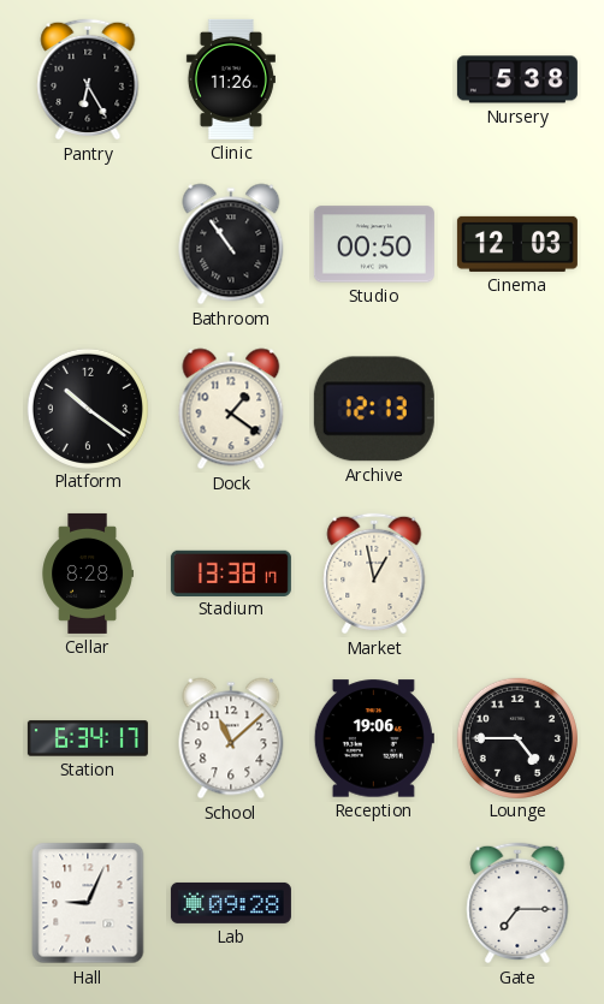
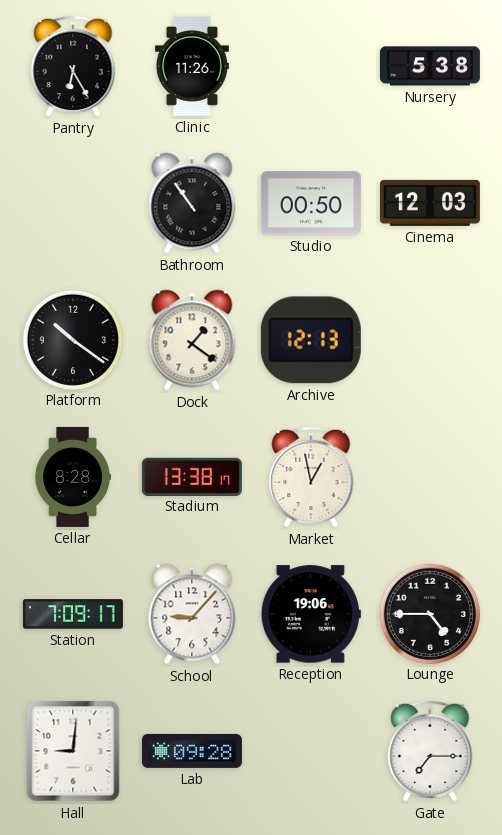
Station: 6:34 -> 7:09 (73, 614)
School: 11:08 -> 9:07 (192, 614)
Hall: 9:04 -> 9:01 (73, 751)
